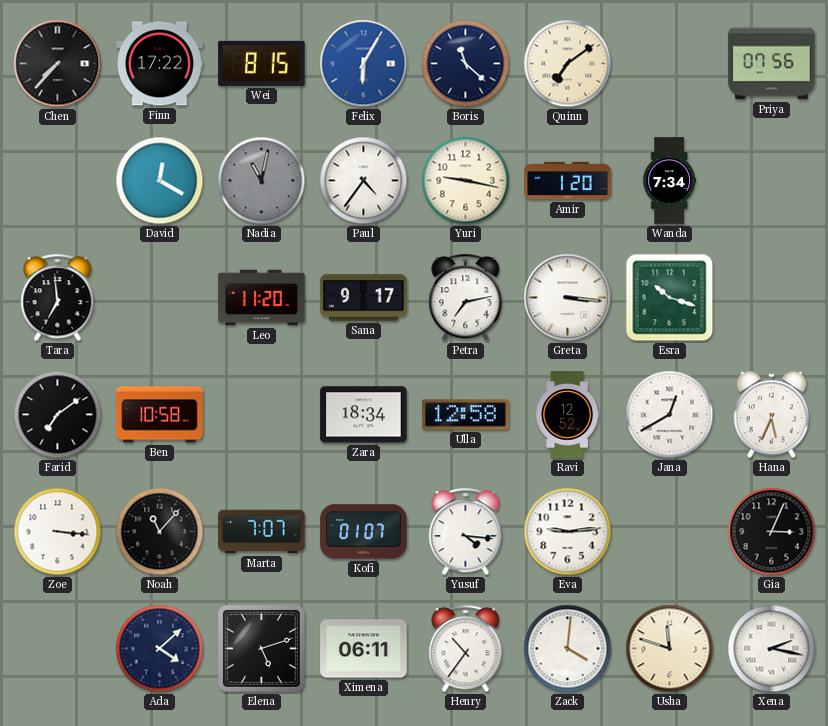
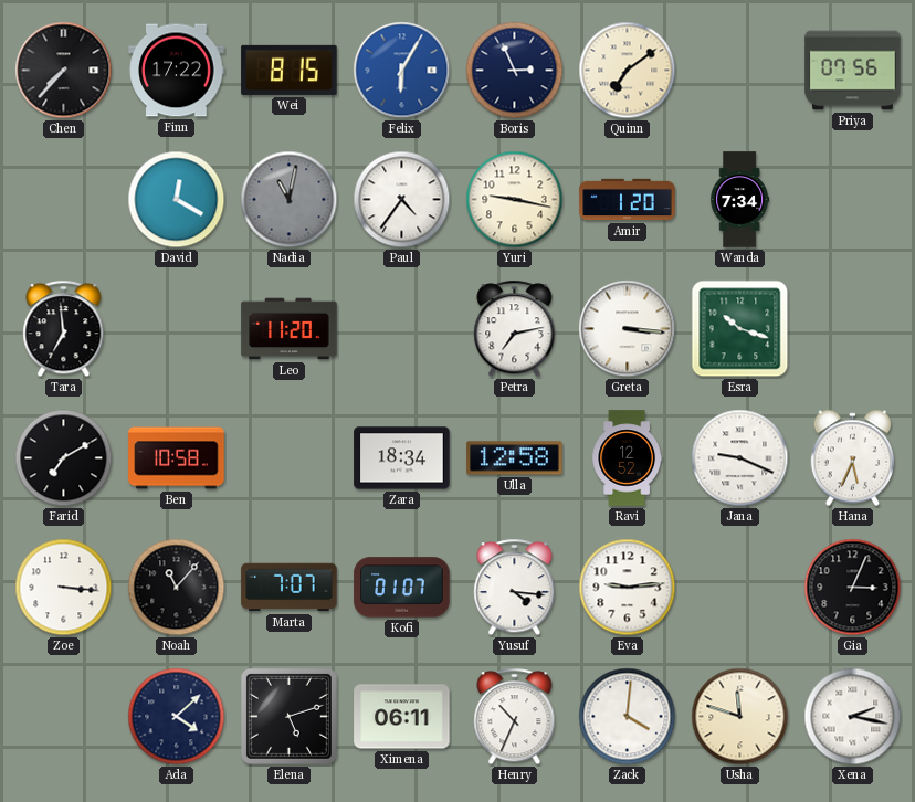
Boris: 11:22 -> 2:56 (515, 71)
Sana: 9:17 -> none (364, 298)
Farid: 7:09 -> 7:10 (64, 458)
Jana: 12:40 -> 9:19 (740, 458)
Henry: 10:36 -> 10:34 (515, 717)
